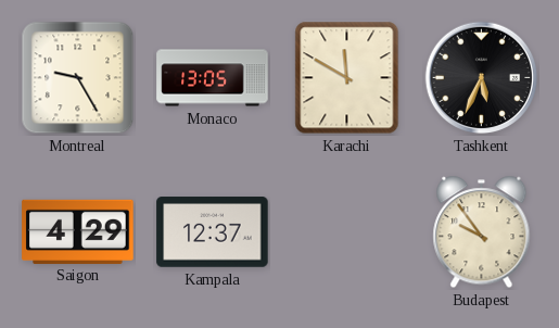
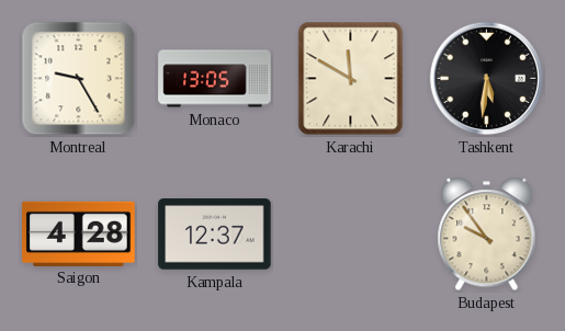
Tashkent: 5:34 -> 5:31 (487, 79)
Saigon: 4:29 -> 4:28 (79, 233)
